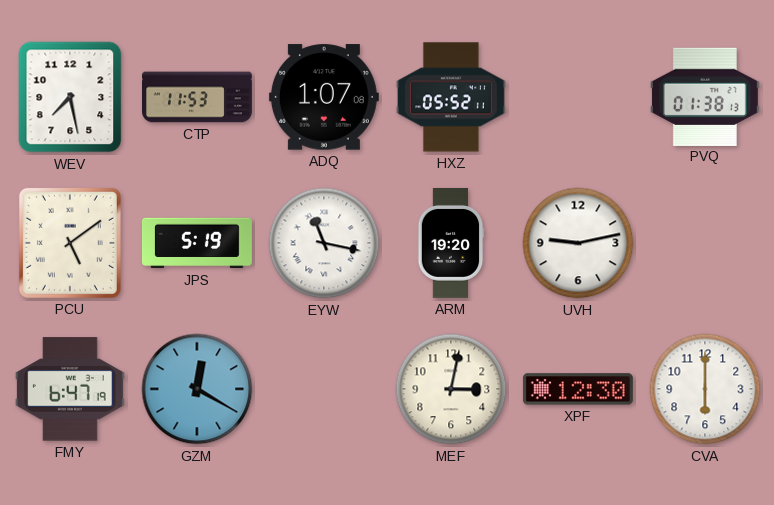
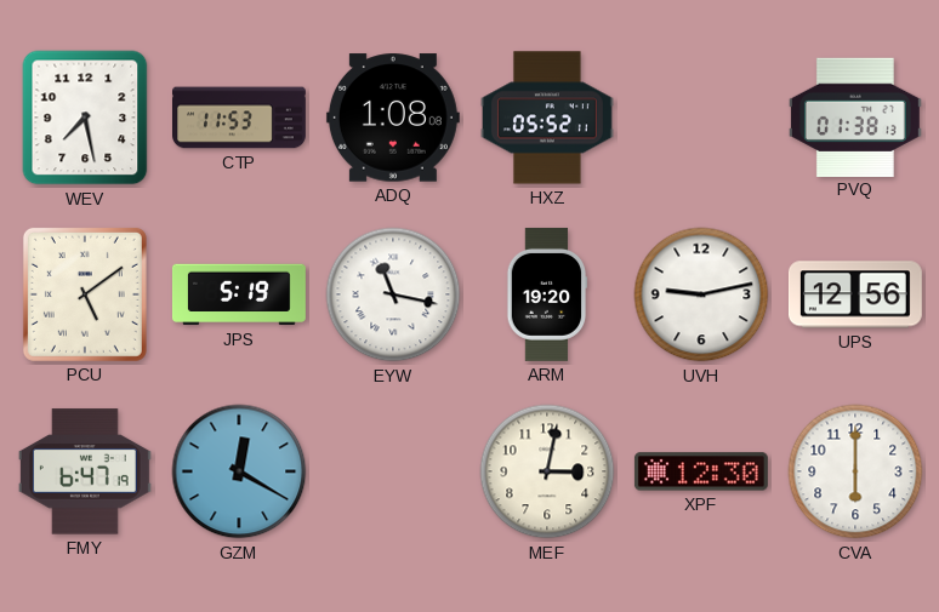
ADQ: 1:07 -> 1:08 (393, 118)
UPS: none -> 12:56 (855, 294)
